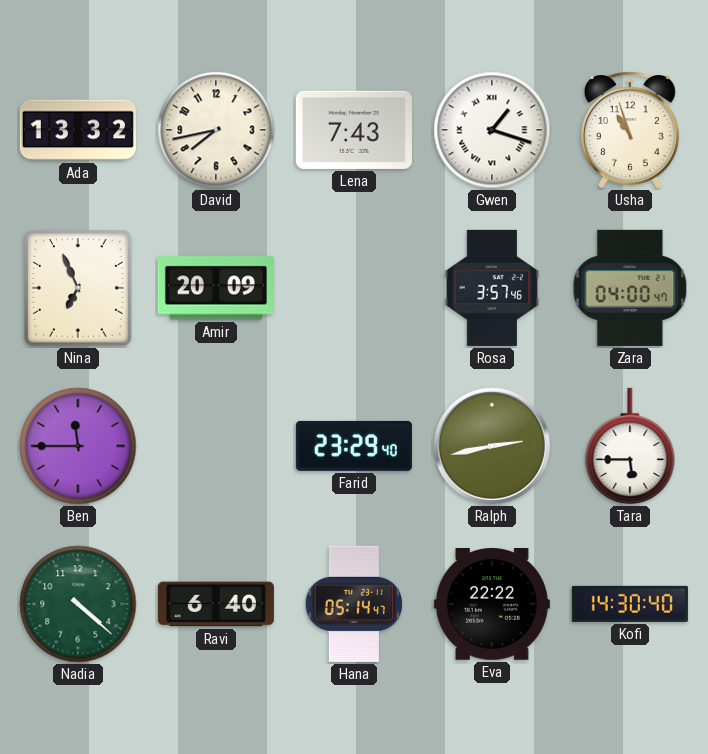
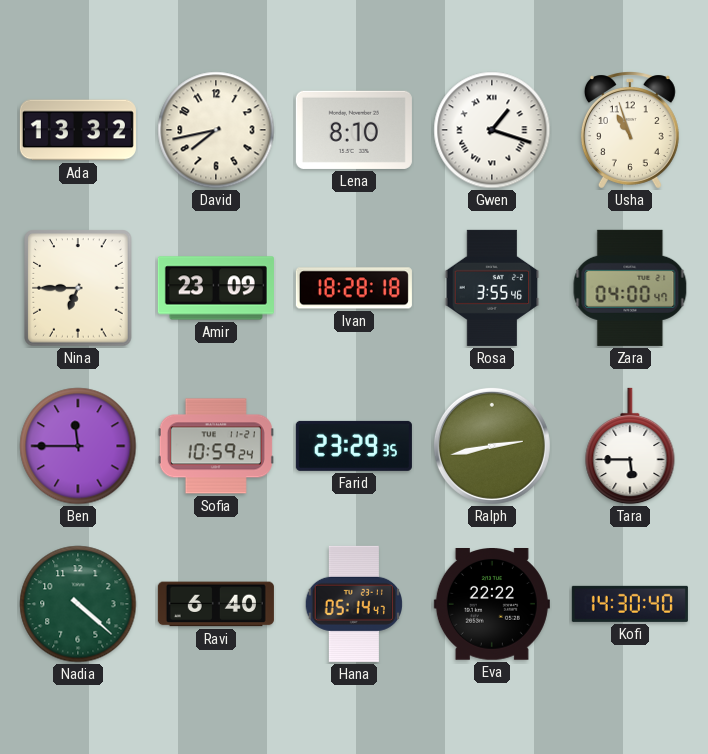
Lena: 7:43 -> 8:10 (354, 130)
Nina: 6:56 -> 6:45 (78, 288)
Amir: 20:09 -> 23:09 (216, 288)
Ivan: none -> 18:28 (354, 288)
Rosa: 3:57 -> 3:55 (492, 288)
Sofia: none -> 10:59 (216, 446)
Farid: 23:29:40 -> 23:29:35 (354, 446)
